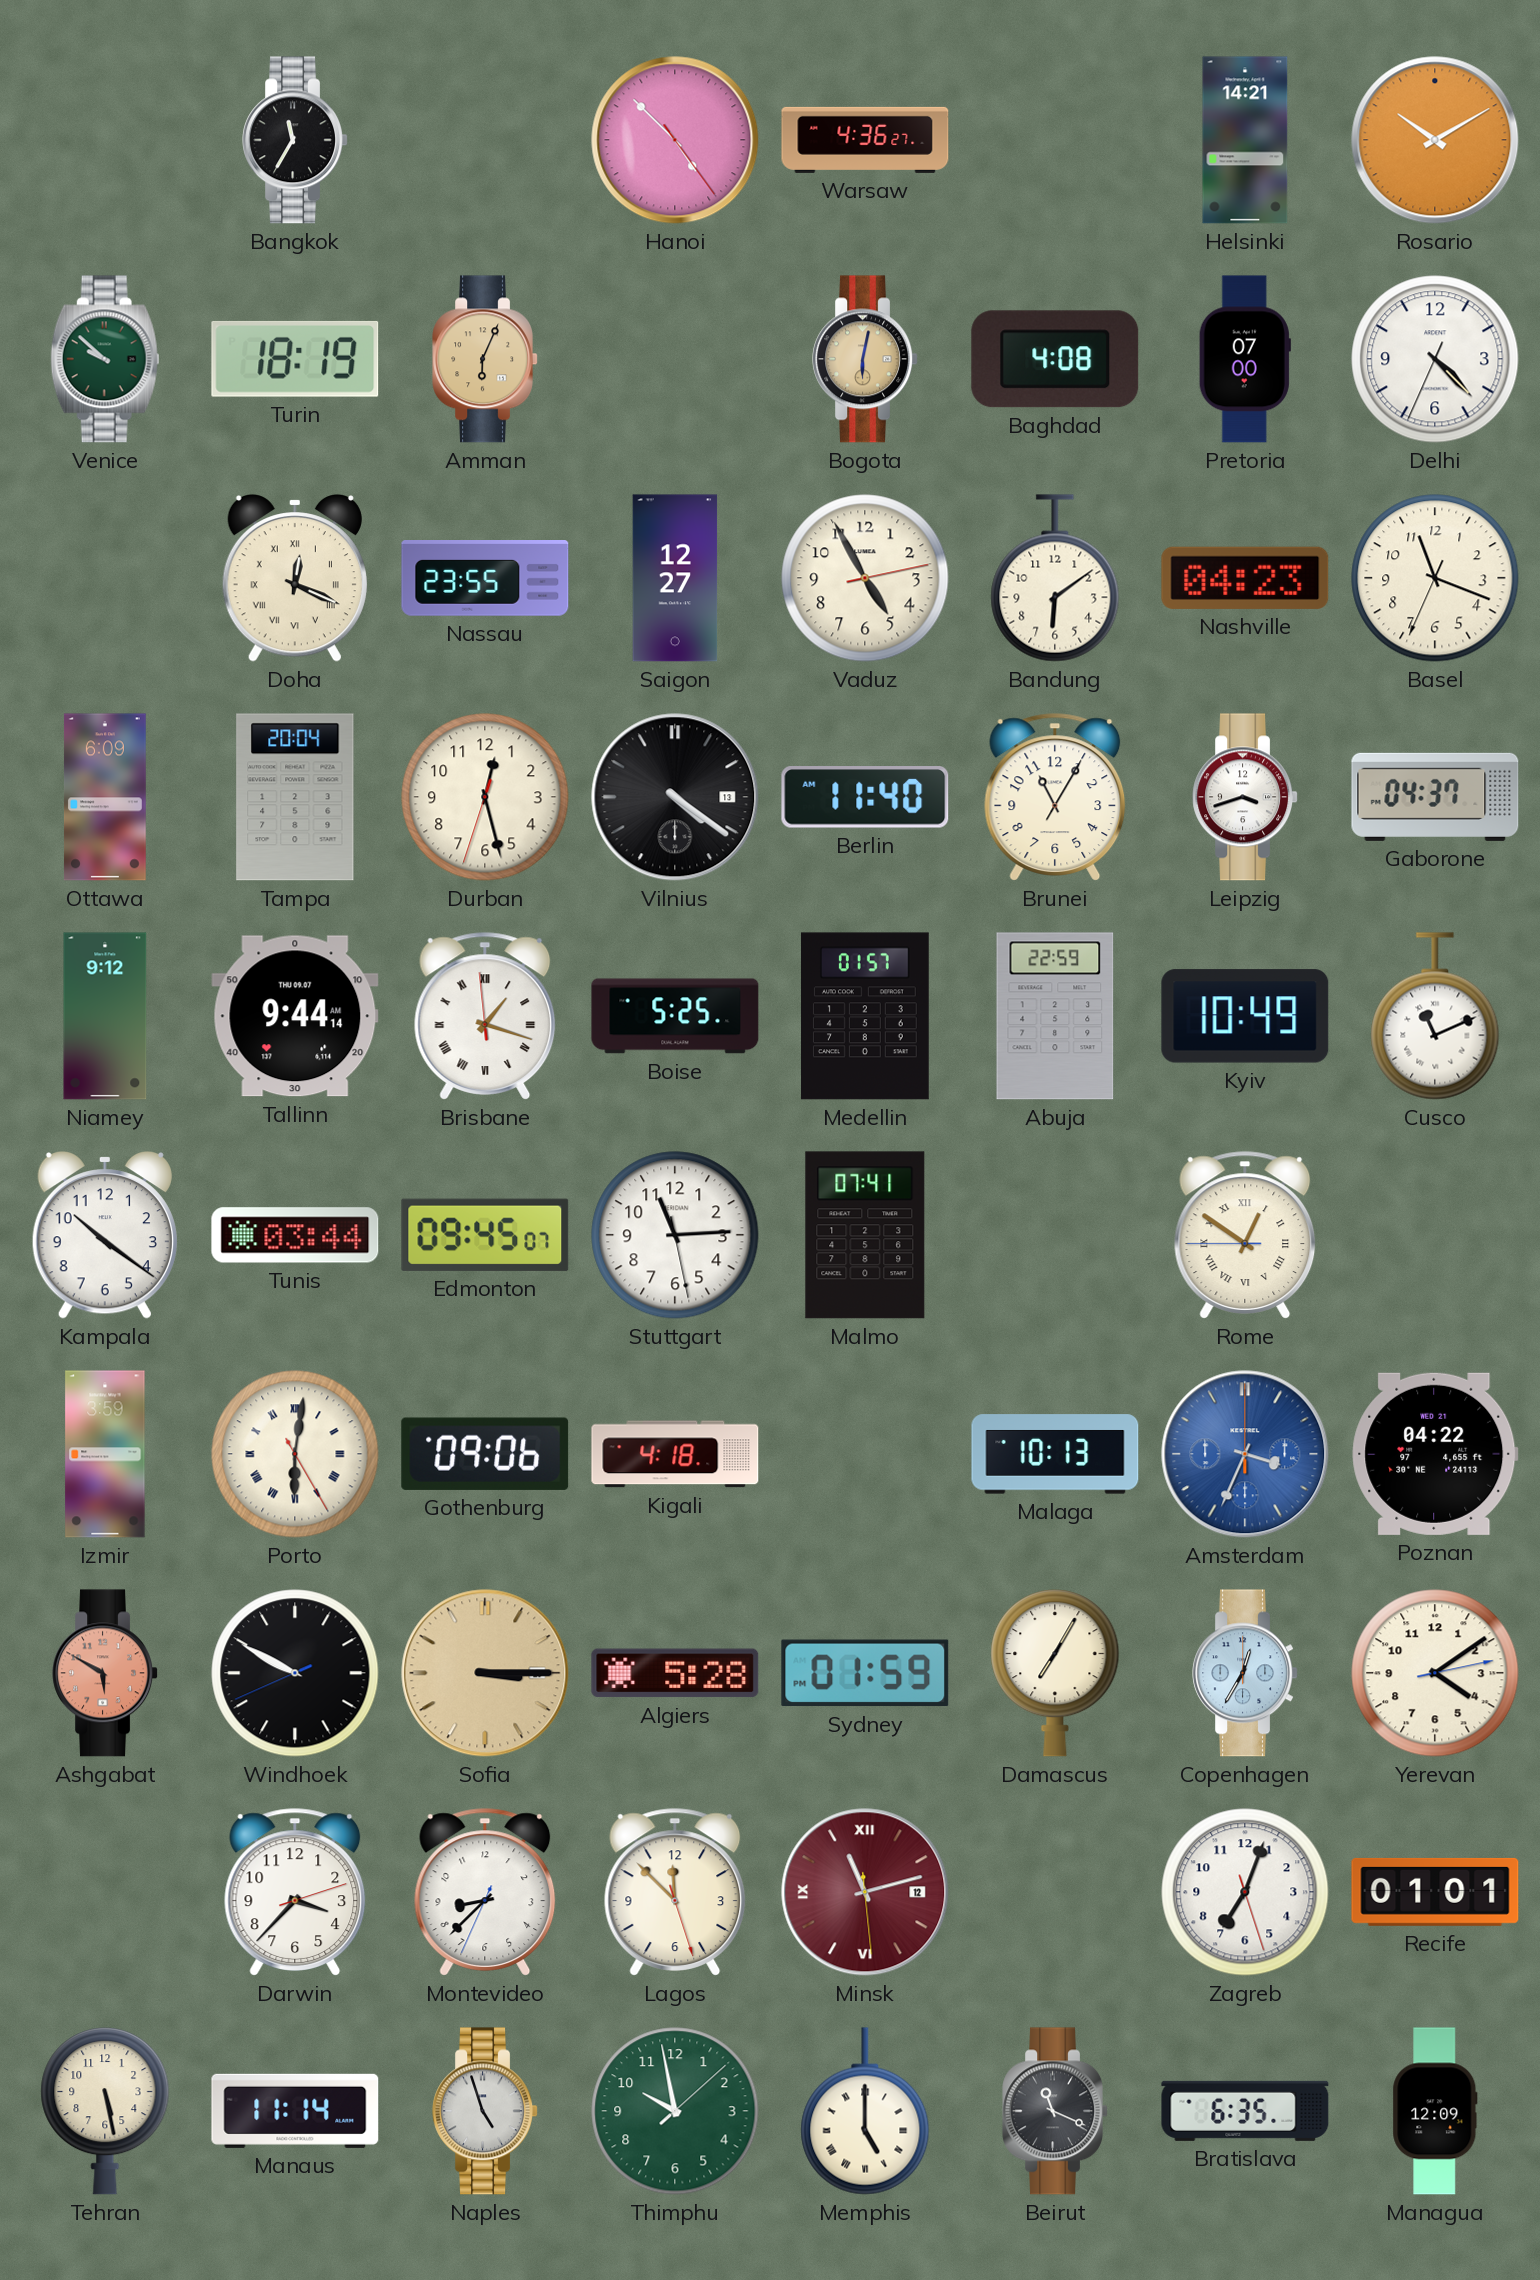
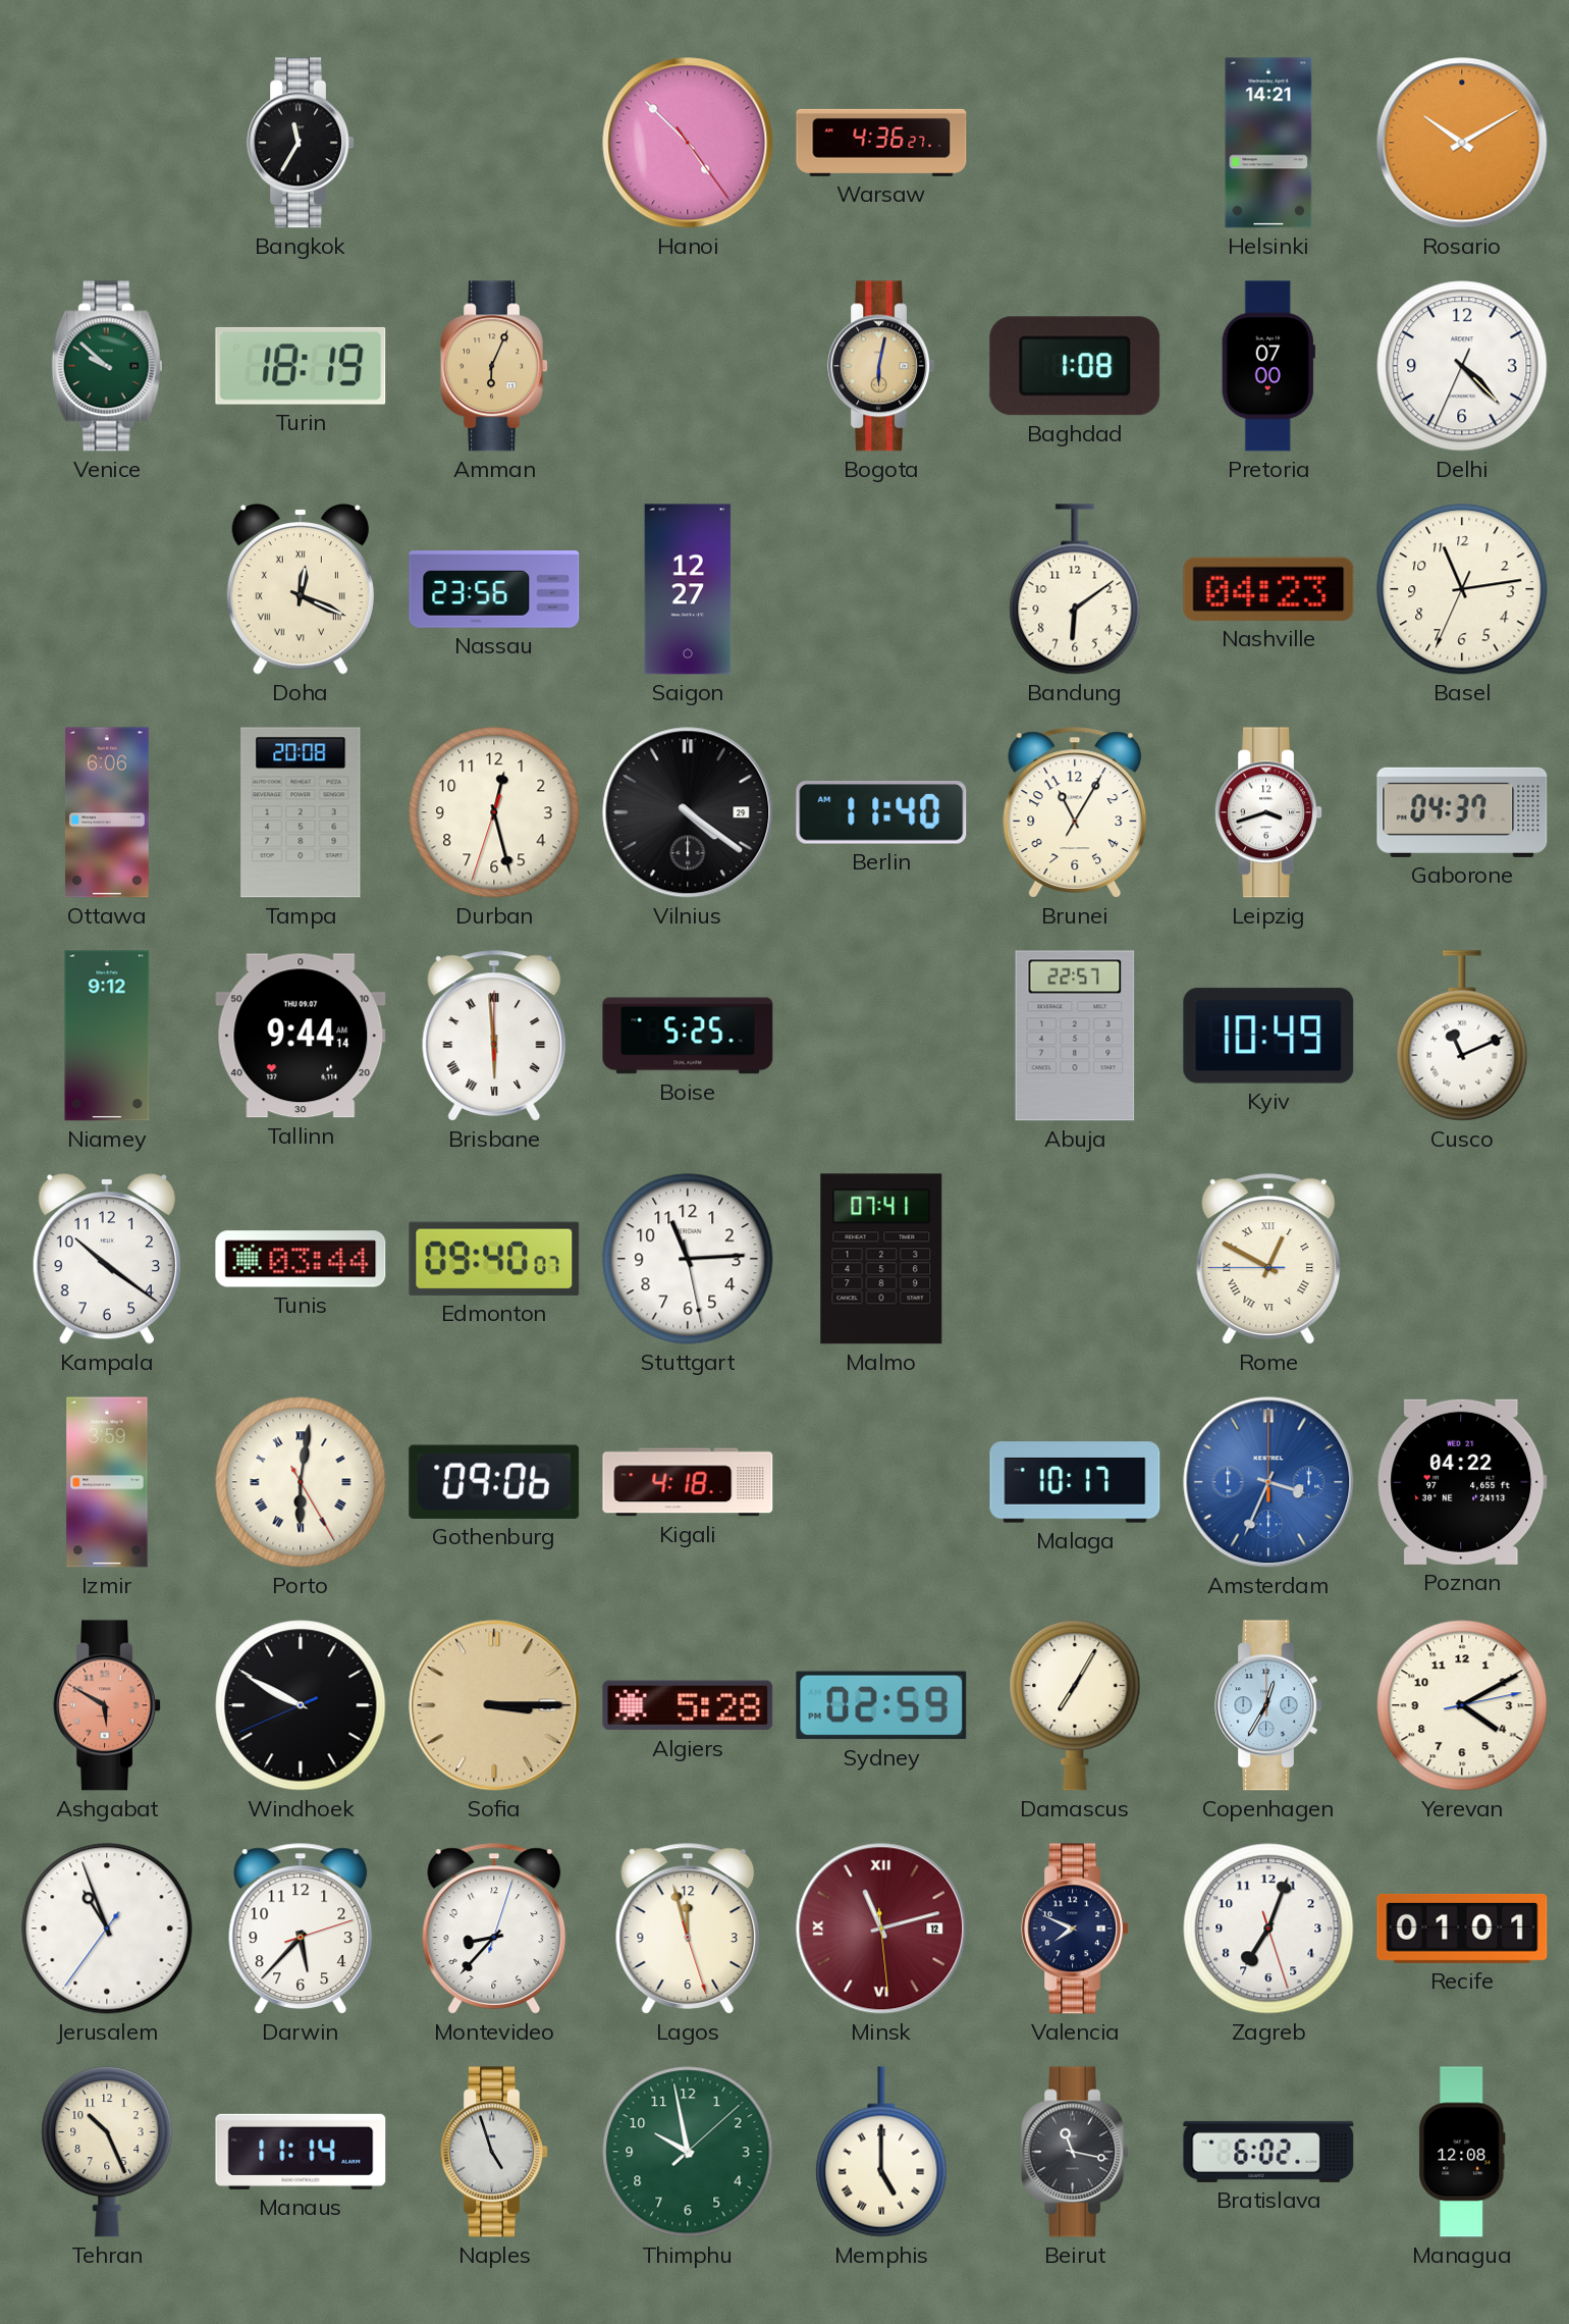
Baghdad: 4:08 -> 1:08 (1075, 366)
Nassau: 23:55 -> 23:56 (494, 590)
Vaduz: 4:55 -> none (865, 578)
Basel: 11:18 -> 11:13 (1462, 589)
Ottawa: 6:09 -> 6:06 (107, 812)
Tampa: 20:04 -> 20:08 (301, 812)
Vilnius date: 13 -> 29 (688, 812)
Brisbane: 1:17 -> 5:59 (494, 1036)
Medellin: 01:57 -> none (865, 1016)
Abuja: 22:59 -> 22:57 (1075, 1036)
Edmonton: 09:45 -> 09:40 (494, 1259)
Rome: 12:50 -> 12:49 (1268, 1259)
Malaga: 10:13 -> 10:17 (1075, 1482)
Sydney: 01:59 -> 02:59 (881, 1705)
Yerevan: 4:09 -> 4:10 (1462, 1705)
Jerusalem: none -> 10:56 (107, 1929)
Darwin: 3:37 -> 5:37 (301, 1929)
Montevideo: 8:37:34 -> 8:37:03 (494, 1929)
Lagos: 11:52 -> 11:57 (688, 1929)
Valencia: none -> 7:49 (1075, 1929)
Tehran: 5:28 -> 10:26 (107, 2152)
Beirut: 11:19 -> 11:17 (1075, 2152)
Bratislava: 6:35 -> 6:02 (1268, 2152)
Managua: 12:09 -> 12:08 (1462, 2152)
